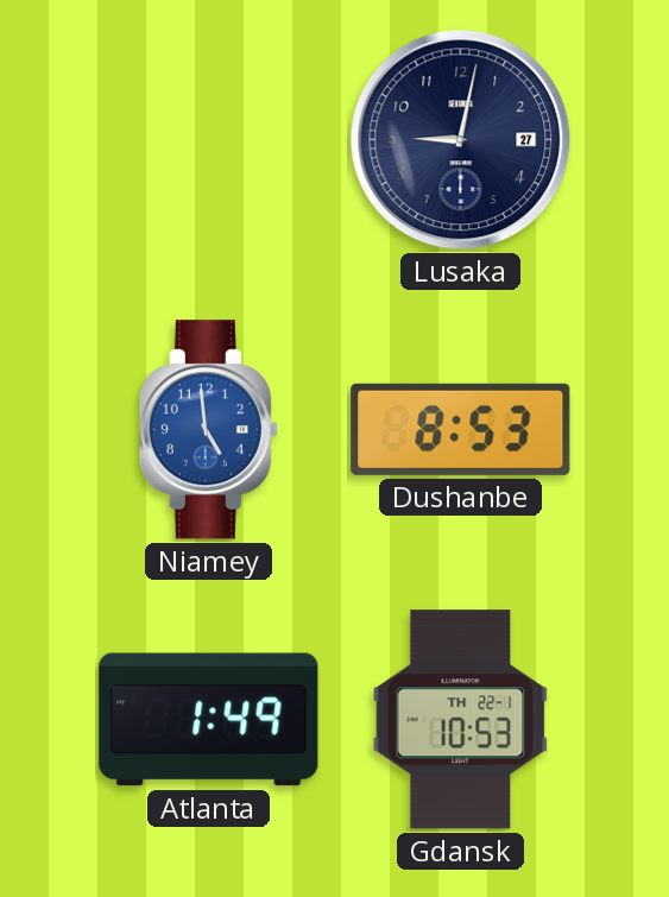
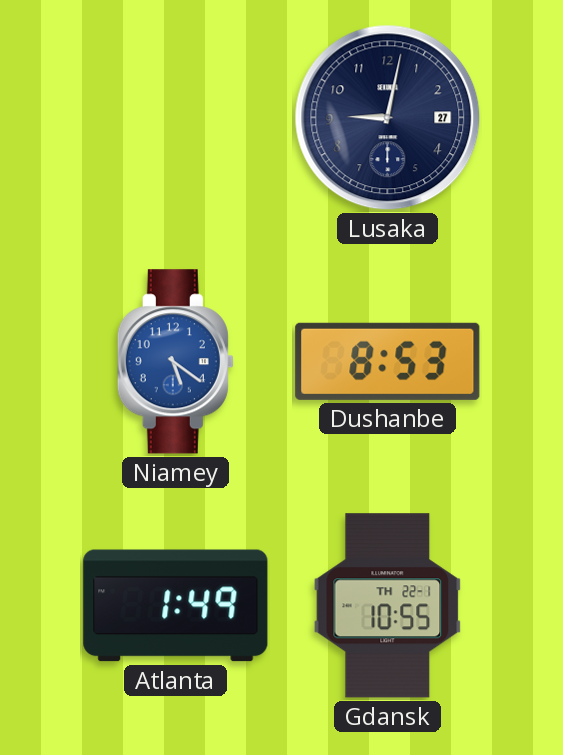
Niamey: 4:59 -> 5:21 (175, 362)
Gdansk: 10:53 -> 10:55 (388, 606)
